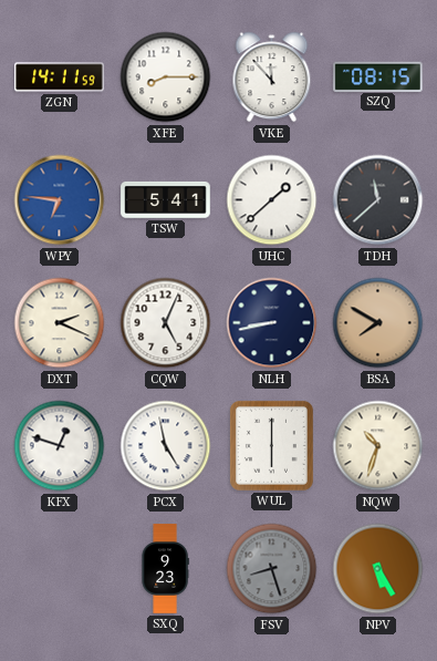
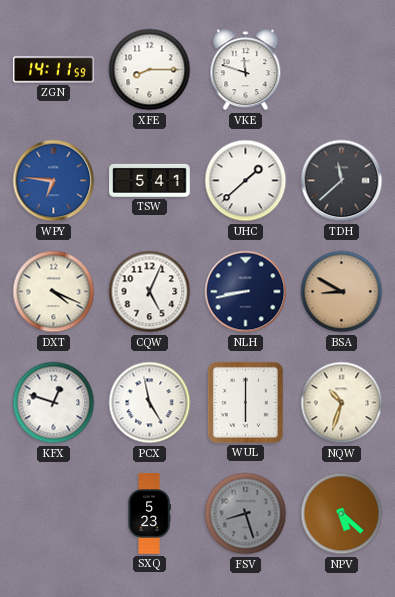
VKE: 11:53 -> 11:48 (246, 70)
SZQ: 08:15 -> none (378, 76)
DXT: 2:19 -> 4:19 (54, 292)
BSA: 7:50 -> 8:50 (342, 292)
SXQ: 9:23 -> 5:23 (149, 514)
NPV: 5:25 -> 5:22 (342, 514)
